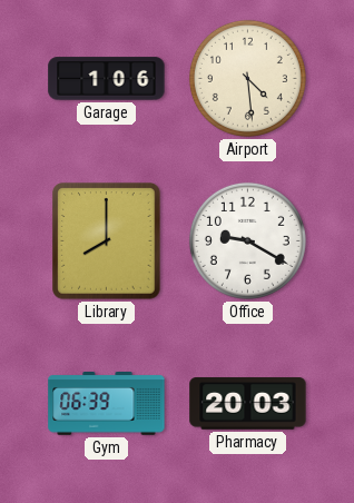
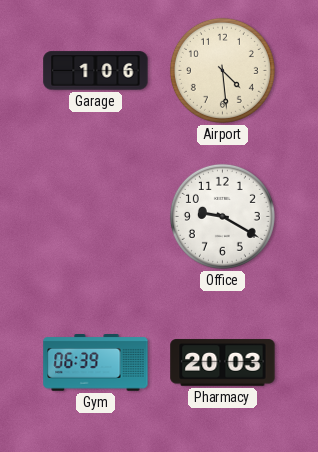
Library: 8:00 -> none (107, 241)
